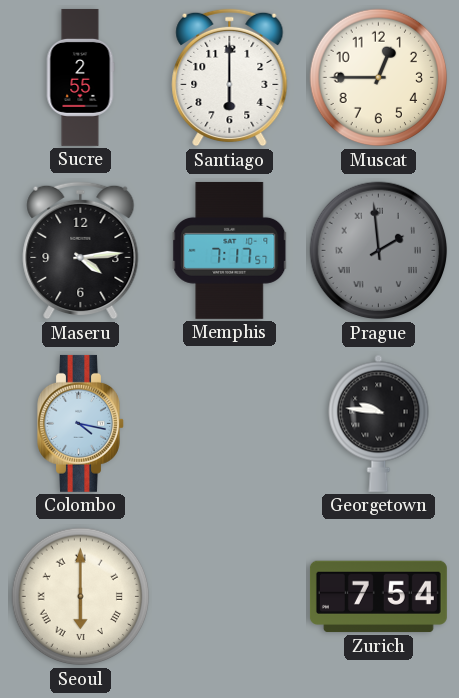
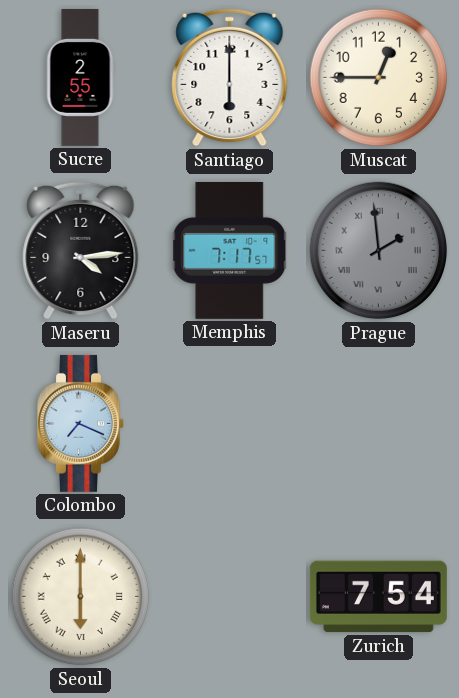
Colombo: 4:17 -> 7:19 (81, 423)
Georgetown: 9:46 -> none (379, 423)
